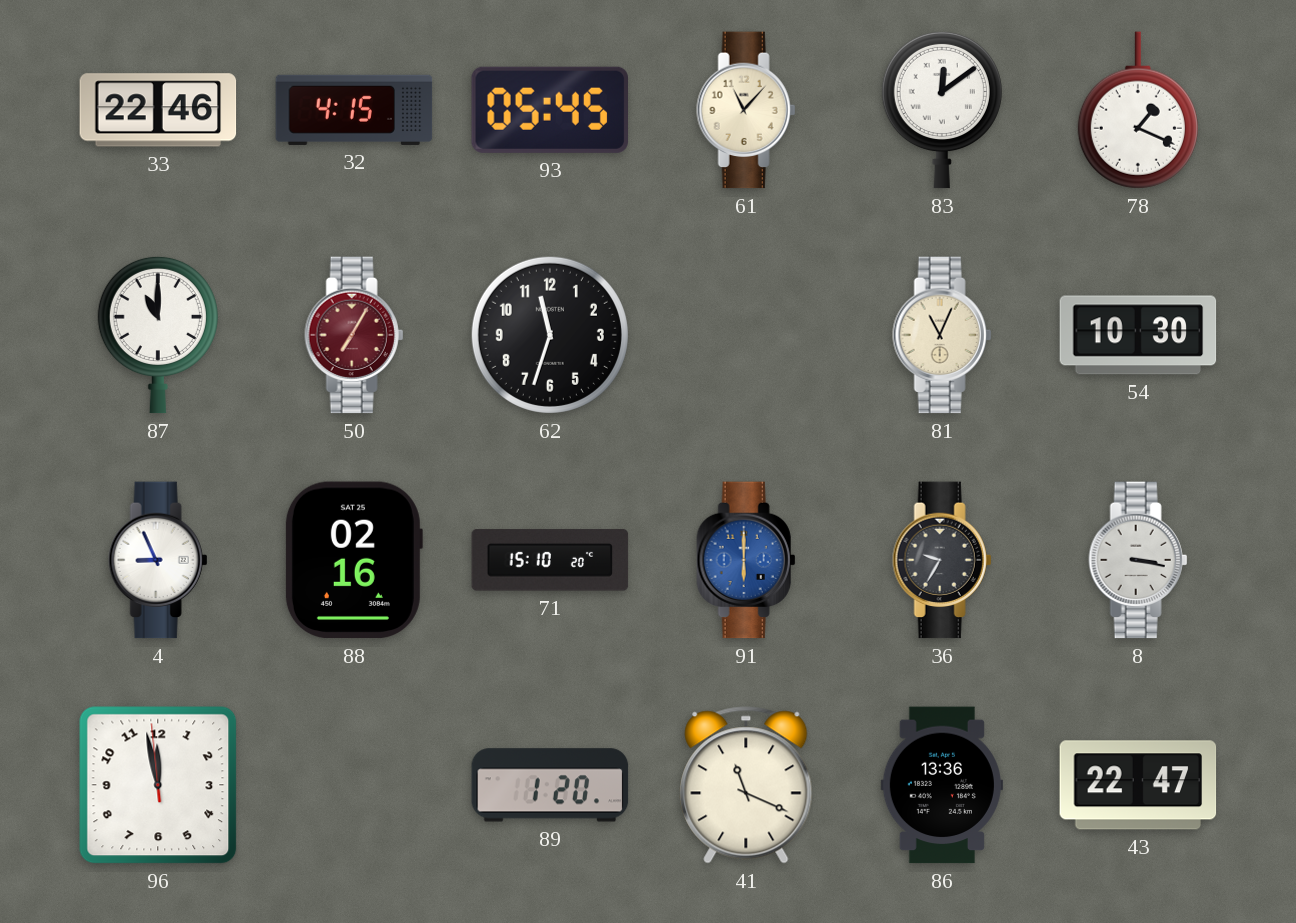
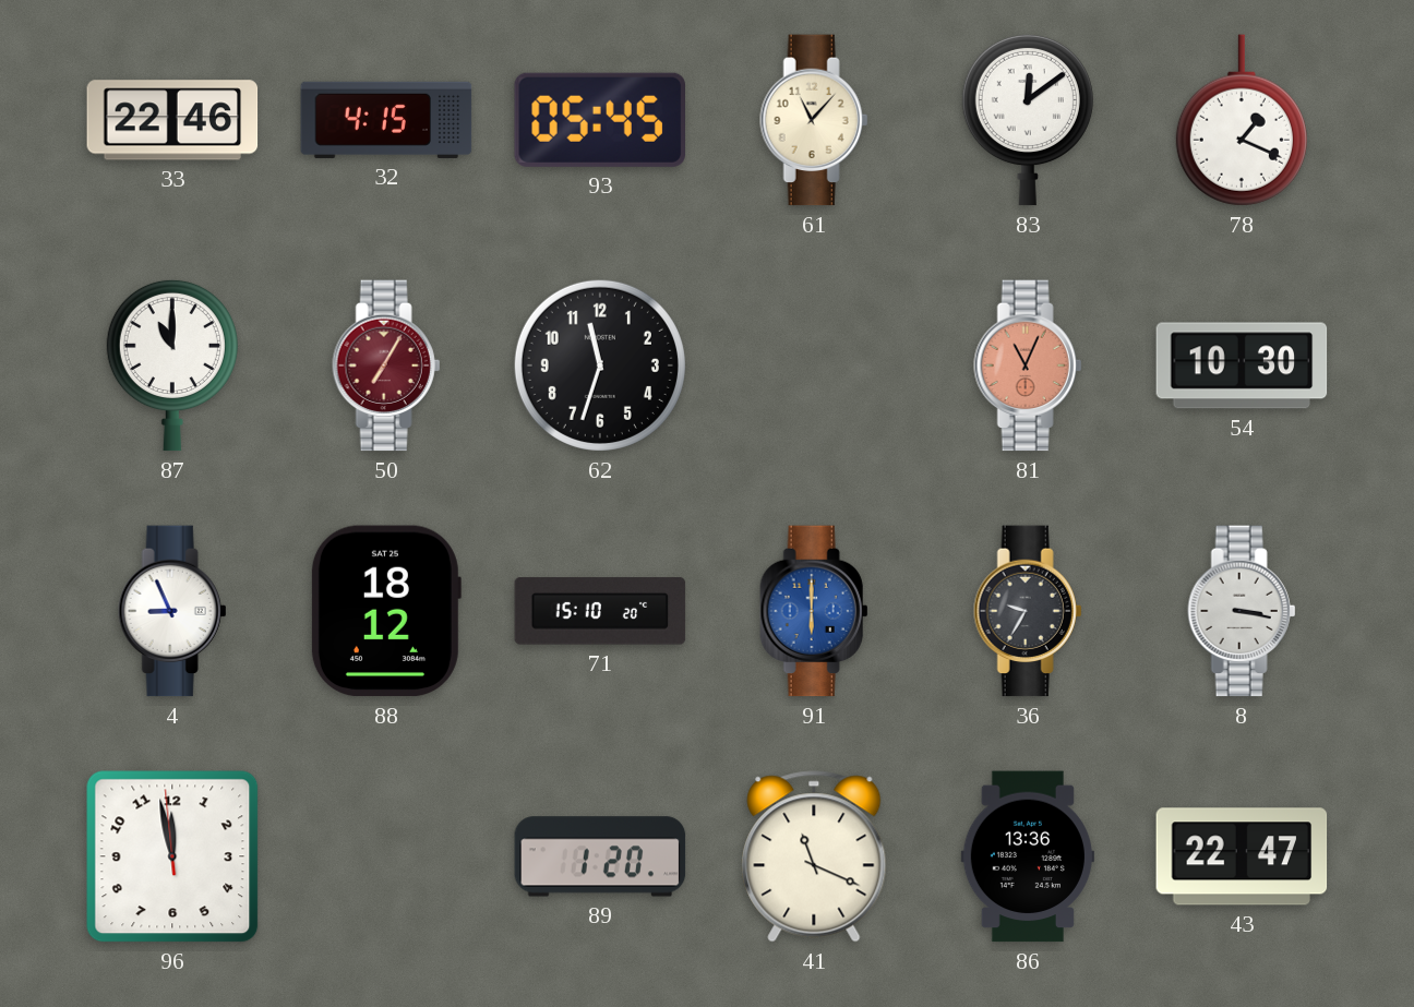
81 dial: cream -> salmon (1028, 365)
88: 02:16 -> 18:12 (385, 611)
